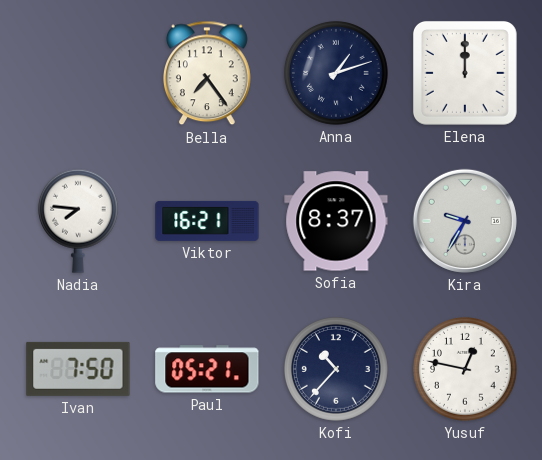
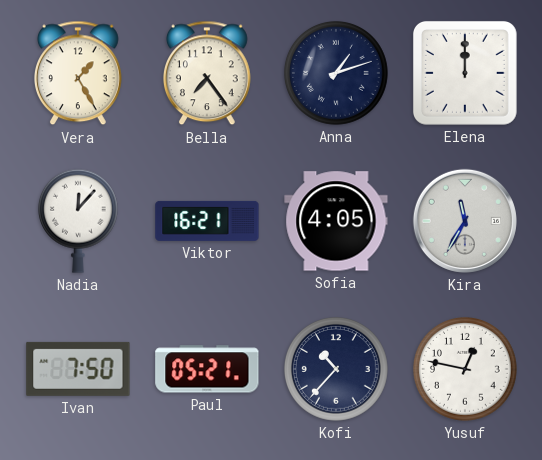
Vera: none -> 1:25 (79, 73)
Nadia: 7:46 -> 12:07 (78, 221)
Sofia: 8:37 -> 4:05 (336, 221)
Kira: 9:35 -> 11:35 (465, 221)
